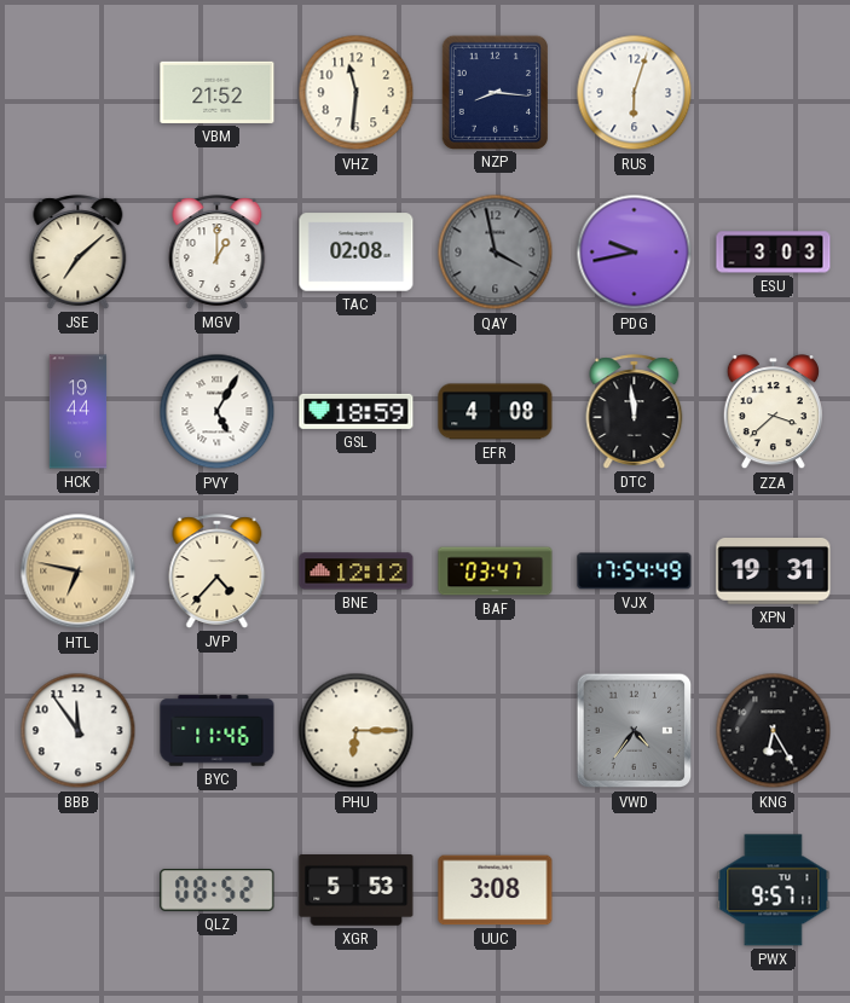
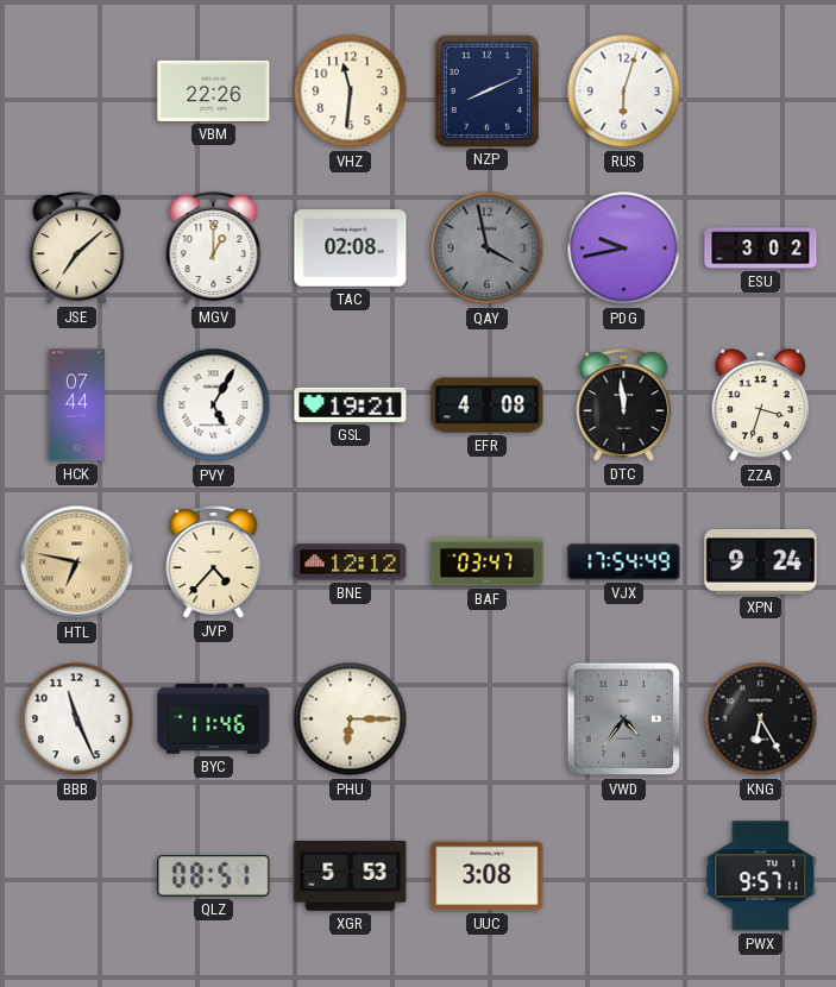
VBM: 21:52 -> 22:26 (214, 90)
NZP: 8:16 -> 8:11 (486, 90)
ESU: 3:03 -> 3:02 (761, 249)
HCK: 19:44 -> 07:44 (77, 406)
GSL: 18:59 -> 19:21 (351, 404)
ZZA: 3:38 -> 3:33 (760, 406)
XPN: 19:31 -> 9:24 (761, 562)
BBB: 11:54 -> 11:26 (77, 719)
QLZ: 08:52 -> 08:51 (214, 875)
